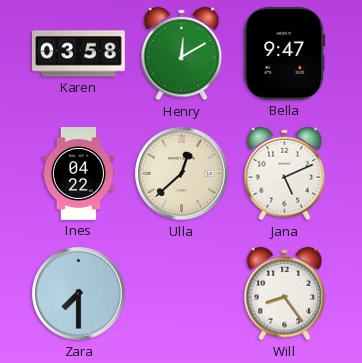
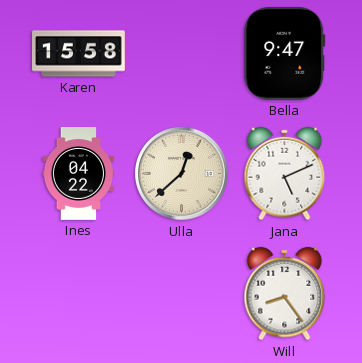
Karen: 03:58 -> 15:58 (79, 54)
Henry: 12:10 -> none (182, 54)
Zara: 7:30 -> none (79, 294)
